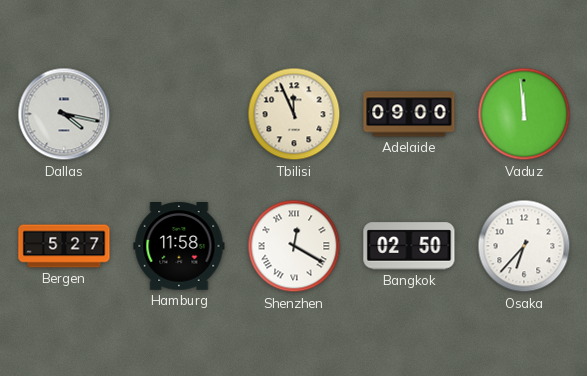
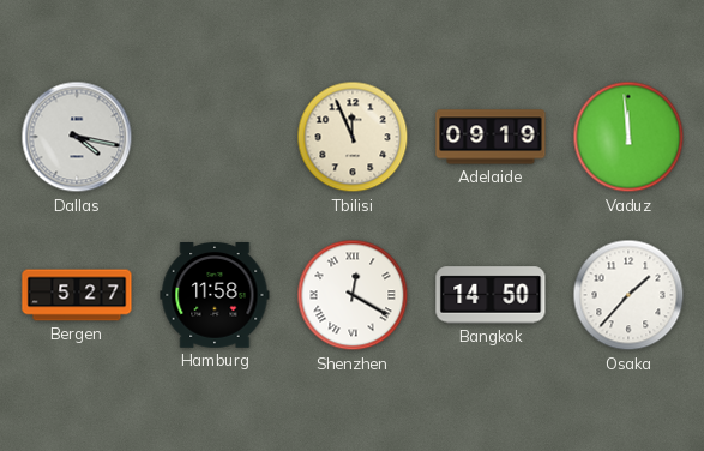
Adelaide: 09:00 -> 09:19 (491, 137)
Bangkok: 02:50 -> 14:50 (491, 295)
Osaka: 6:37 -> 1:37 (628, 295)
